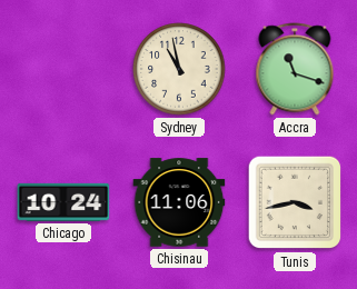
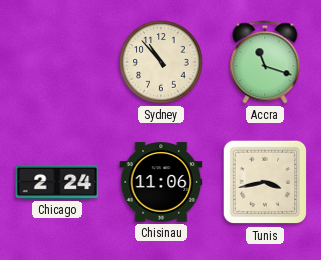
Sydney: 10:58 -> 10:53 (161, 62)
Chicago: 10:24 -> 2:24 (57, 182)
